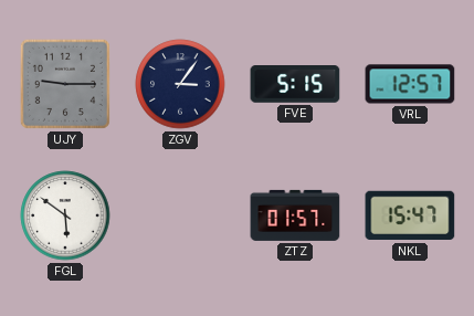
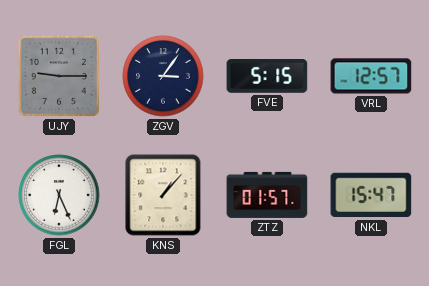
FGL: 5:51 -> 6:26 (59, 195)
KNS: none -> 1:07 (163, 195)
